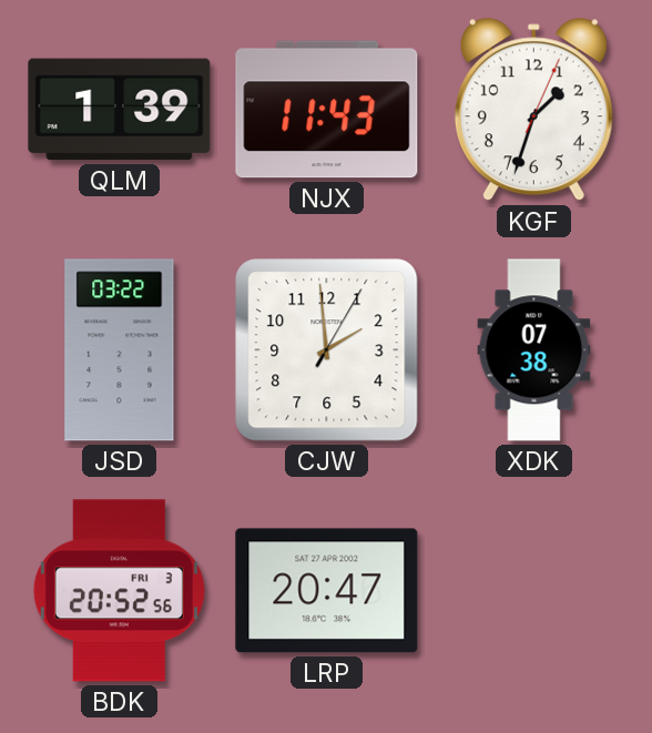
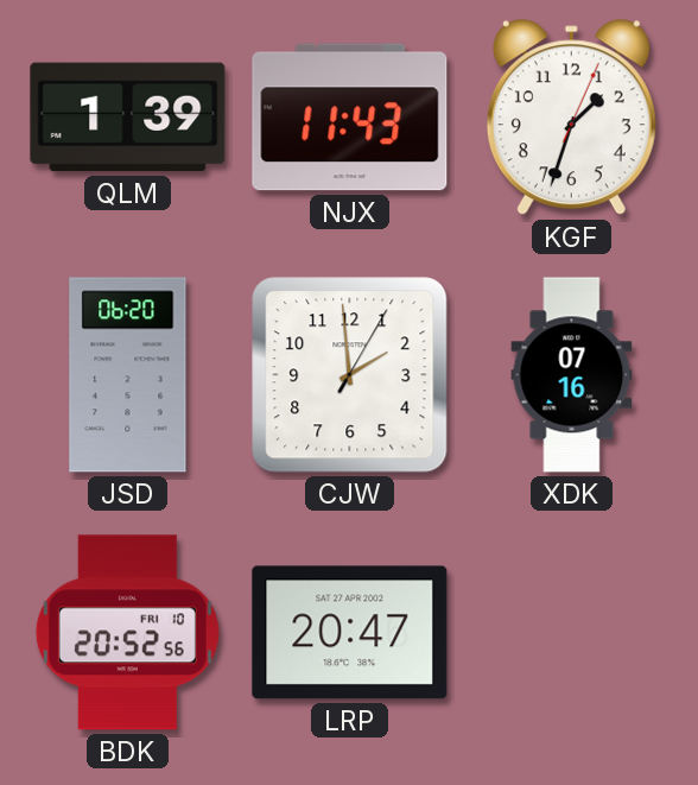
JSD: 03:22 -> 06:20 (128, 375)
XDK: 07:38 -> 07:16 (572, 375)
BDK date: FRI 3 -> FRI 10 (127, 633)
